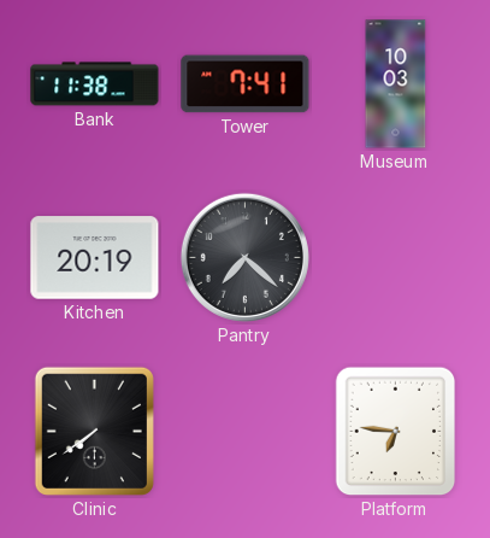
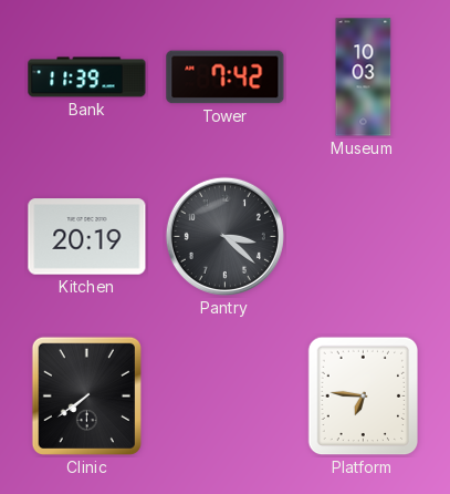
Bank: 11:38 -> 11:39 (87, 78)
Tower: 7:41 -> 7:42 (226, 78)
Pantry: 7:22 -> 3:22 (224, 236)
